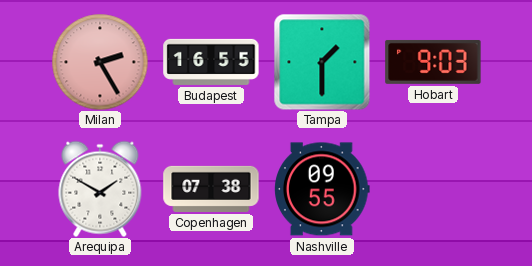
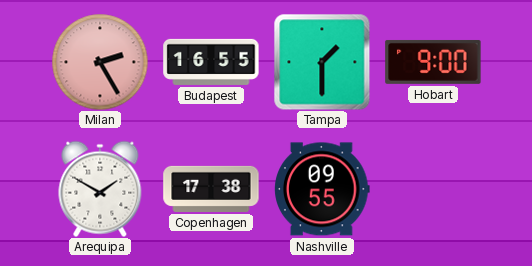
Hobart: 9:03 -> 9:00 (433, 62)
Copenhagen: 07:38 -> 17:38 (211, 189)
